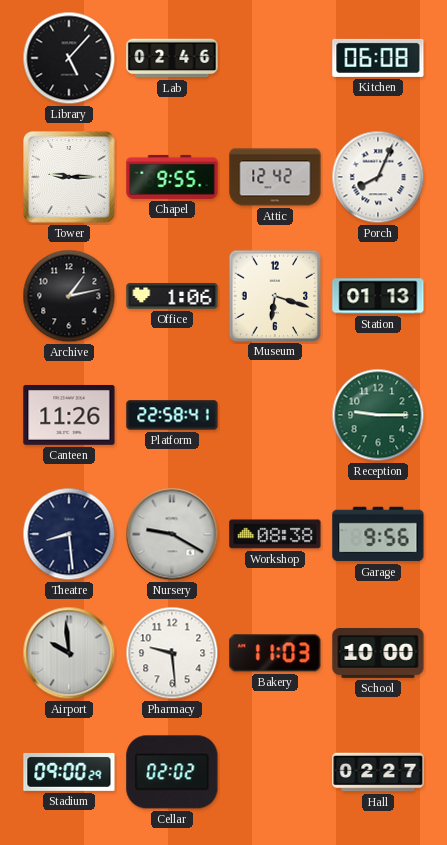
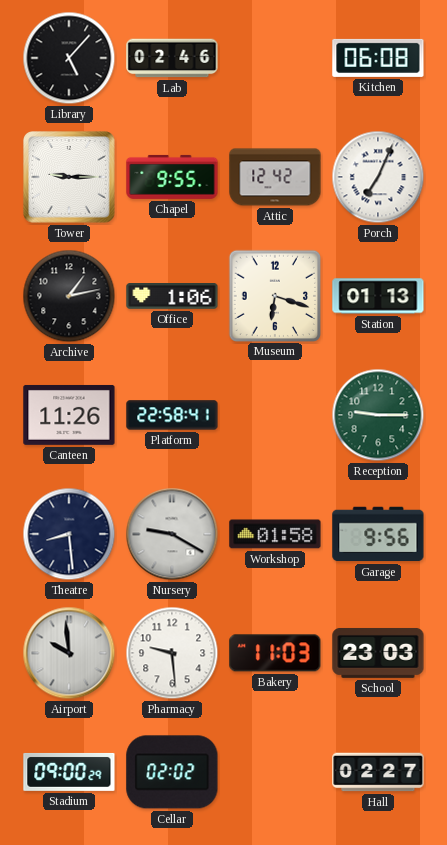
Porch: 8:04 -> 7:04 (378, 177)
Workshop: 08:38 -> 01:58 (275, 534)
School: 10:00 -> 23:03 (378, 653)
